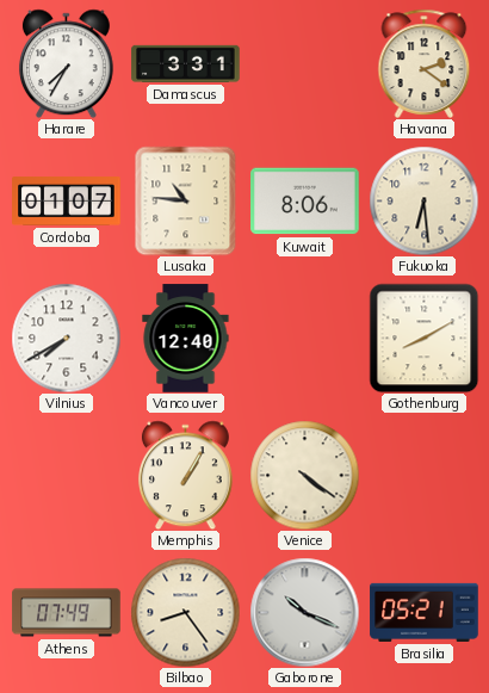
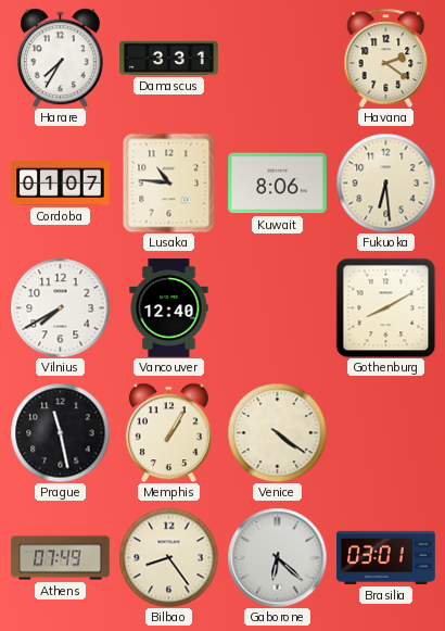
Prague: none -> 11:28 (60, 432)
Gaborone: 10:19 -> 6:22 (277, 557)
Brasilia: 05:21 -> 03:01 (386, 557)
